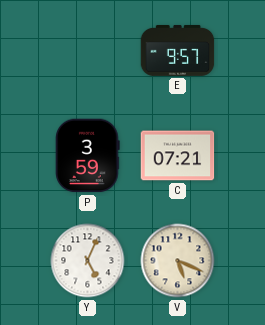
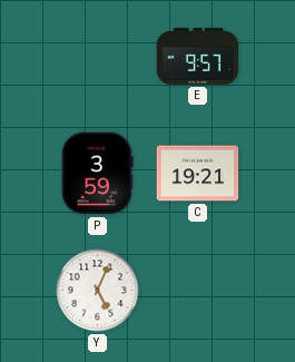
C: 07:21 -> 19:21 (198, 174)
V: 5:19 -> none (178, 261)
